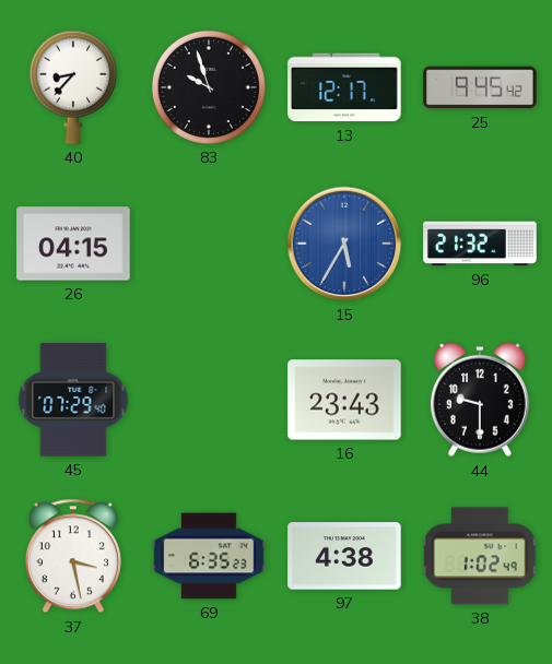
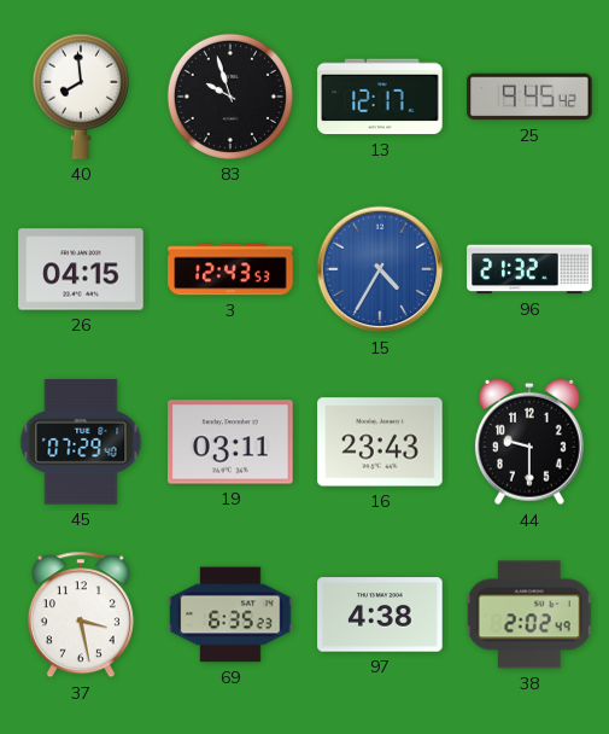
40: 8:37 -> 7:59 (81, 97)
3: none -> 12:43 (230, 269)
15: 5:35 -> 4:35 (380, 269)
19: none -> 03:11 (230, 442)
38: 1:02 -> 2:02 (529, 614)
